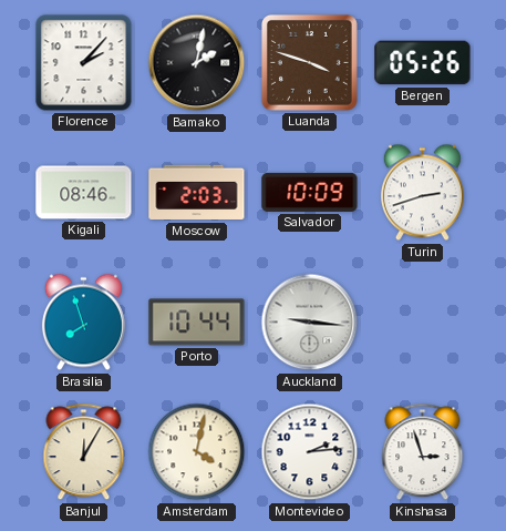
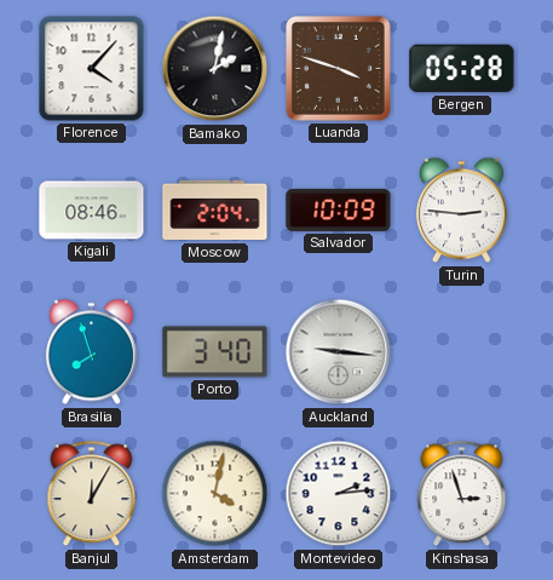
Florence: 2:07 -> 4:07 (92, 69)
Bergen: 05:26 -> 05:28 (462, 69)
Moscow: 2:03 -> 2:04 (215, 211)
Turin: 2:42 -> 2:46 (461, 211)
Porto: 10:44 -> 3:40 (215, 352)
